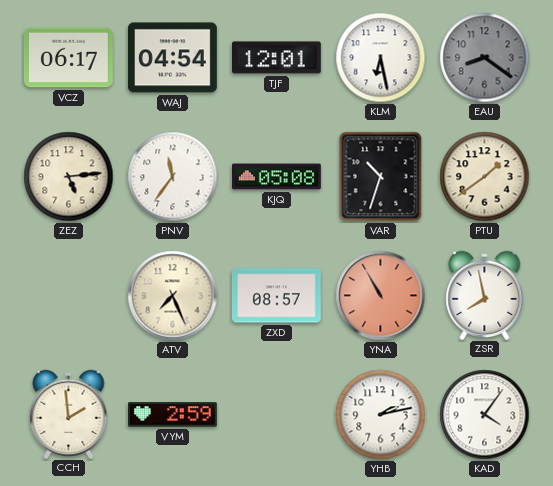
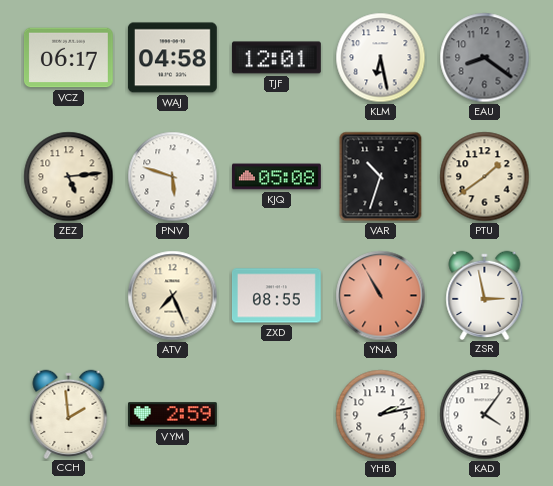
WAJ: 04:54 -> 04:58 (172, 58)
PNV: 11:36 -> 5:48 (173, 177)
ZXD: 08:57 -> 08:55 (276, 296)
ZSR: 7:58 -> 2:58 (485, 295)
